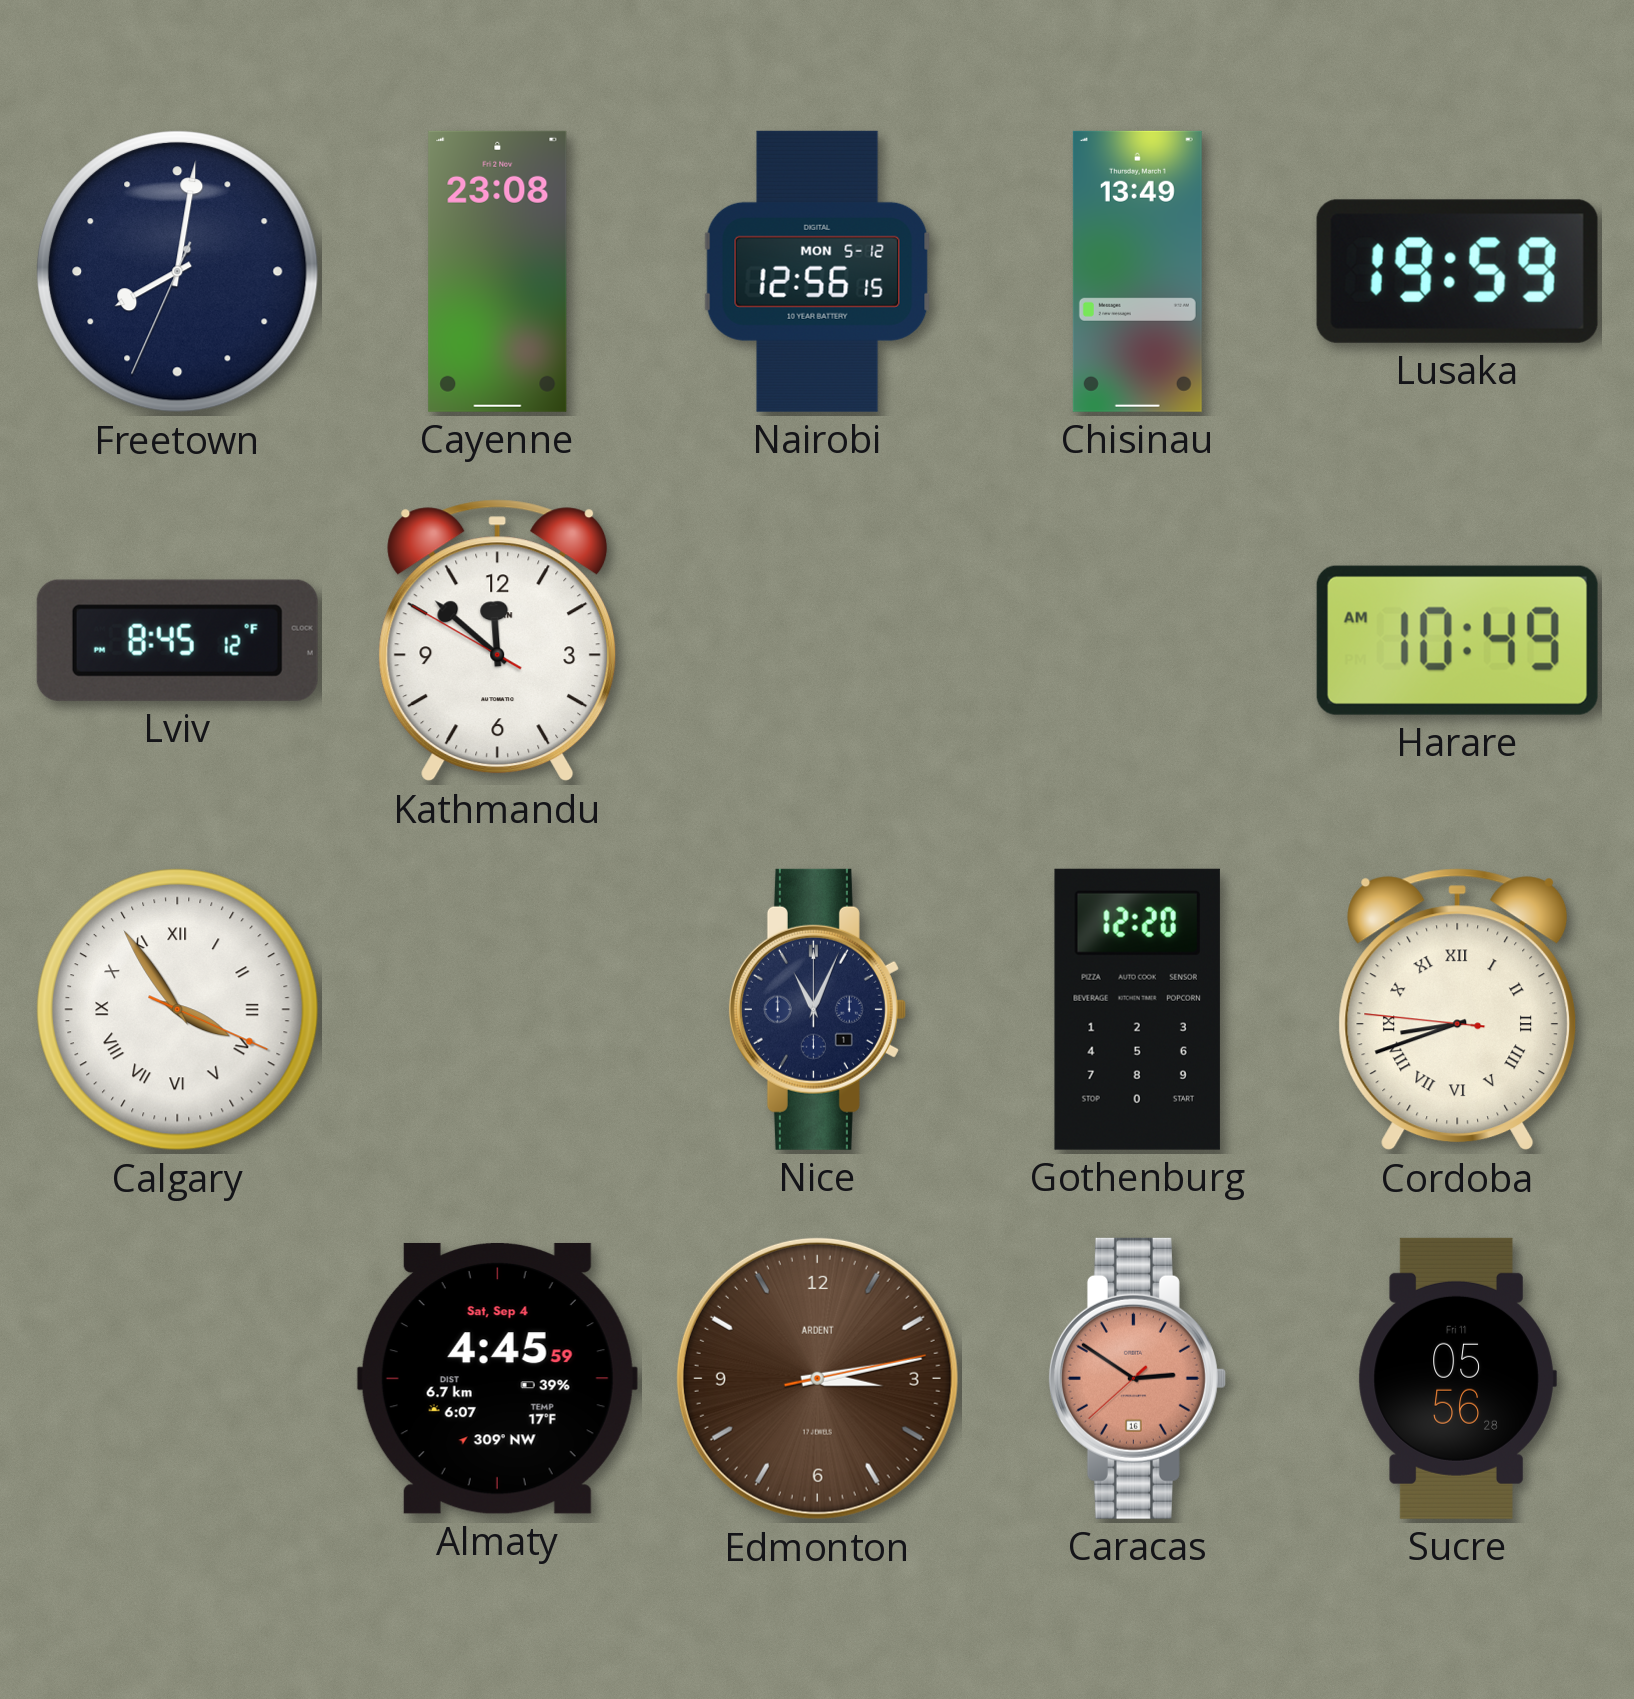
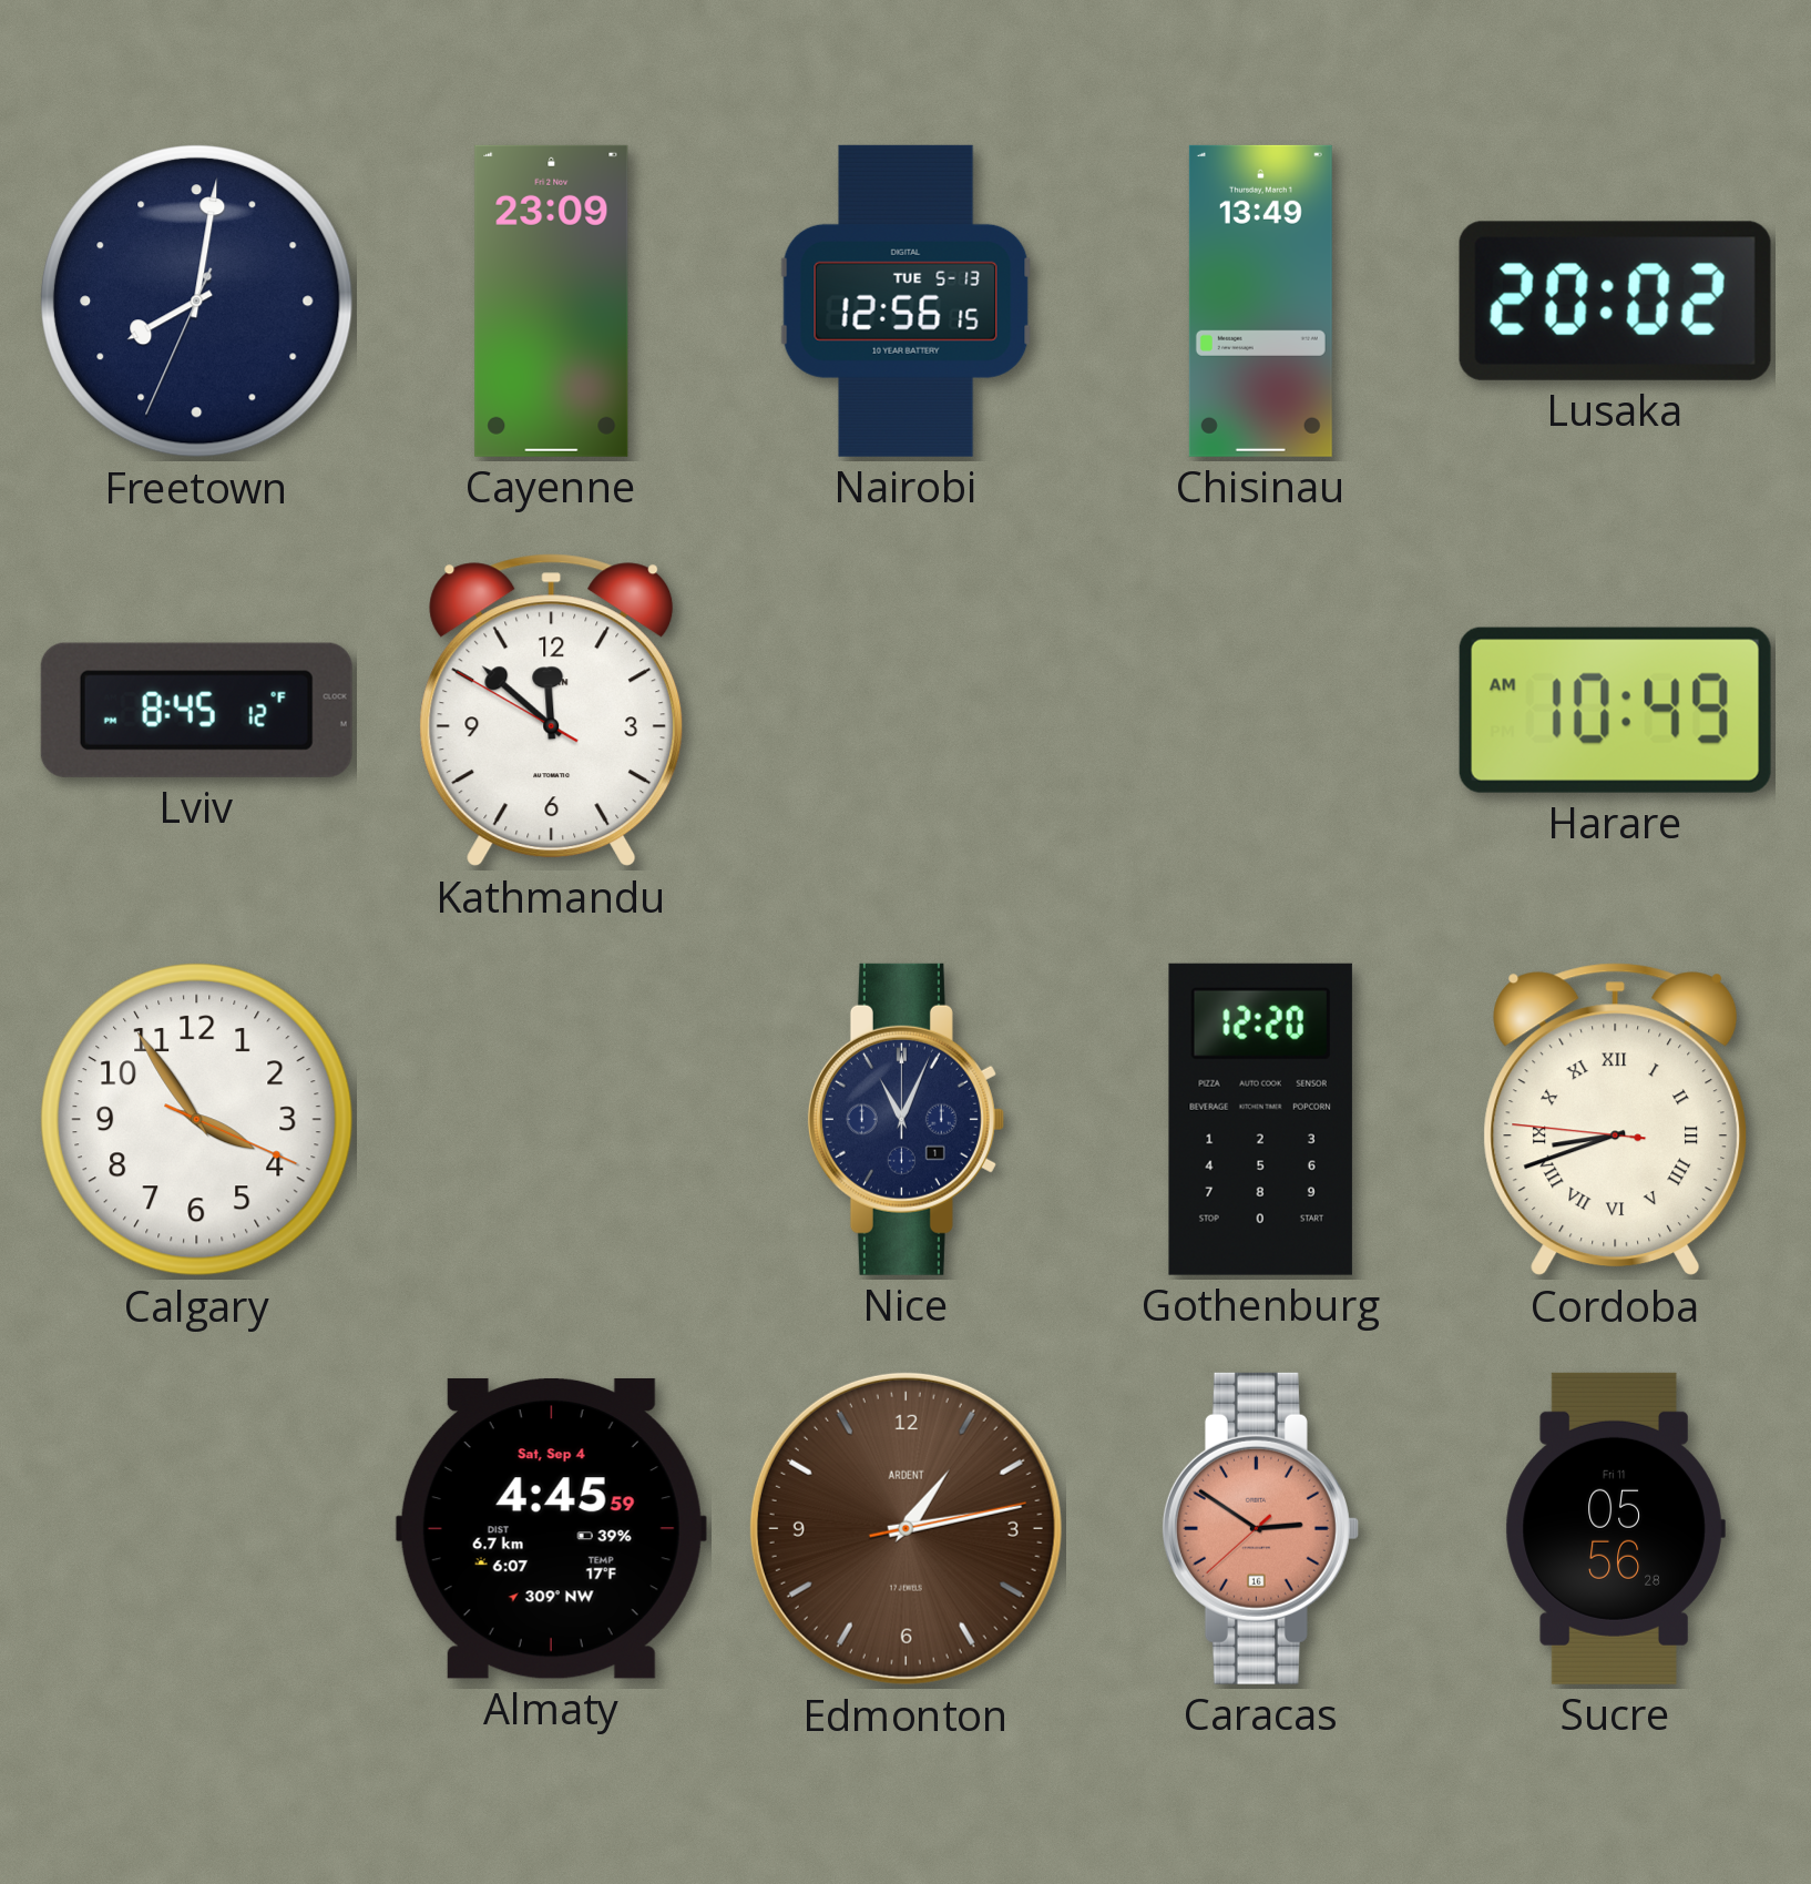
Cayenne: 23:08 -> 23:09 (552, 301)
Nairobi date: MON 5-12 -> TUE 5-13 (907, 301)
Lusaka: 19:59 -> 20:02 (1615, 301)
Calgary numerals: Roman -> Arabic (197, 1120)
Edmonton: 3:13 -> 1:13 (905, 1528)
